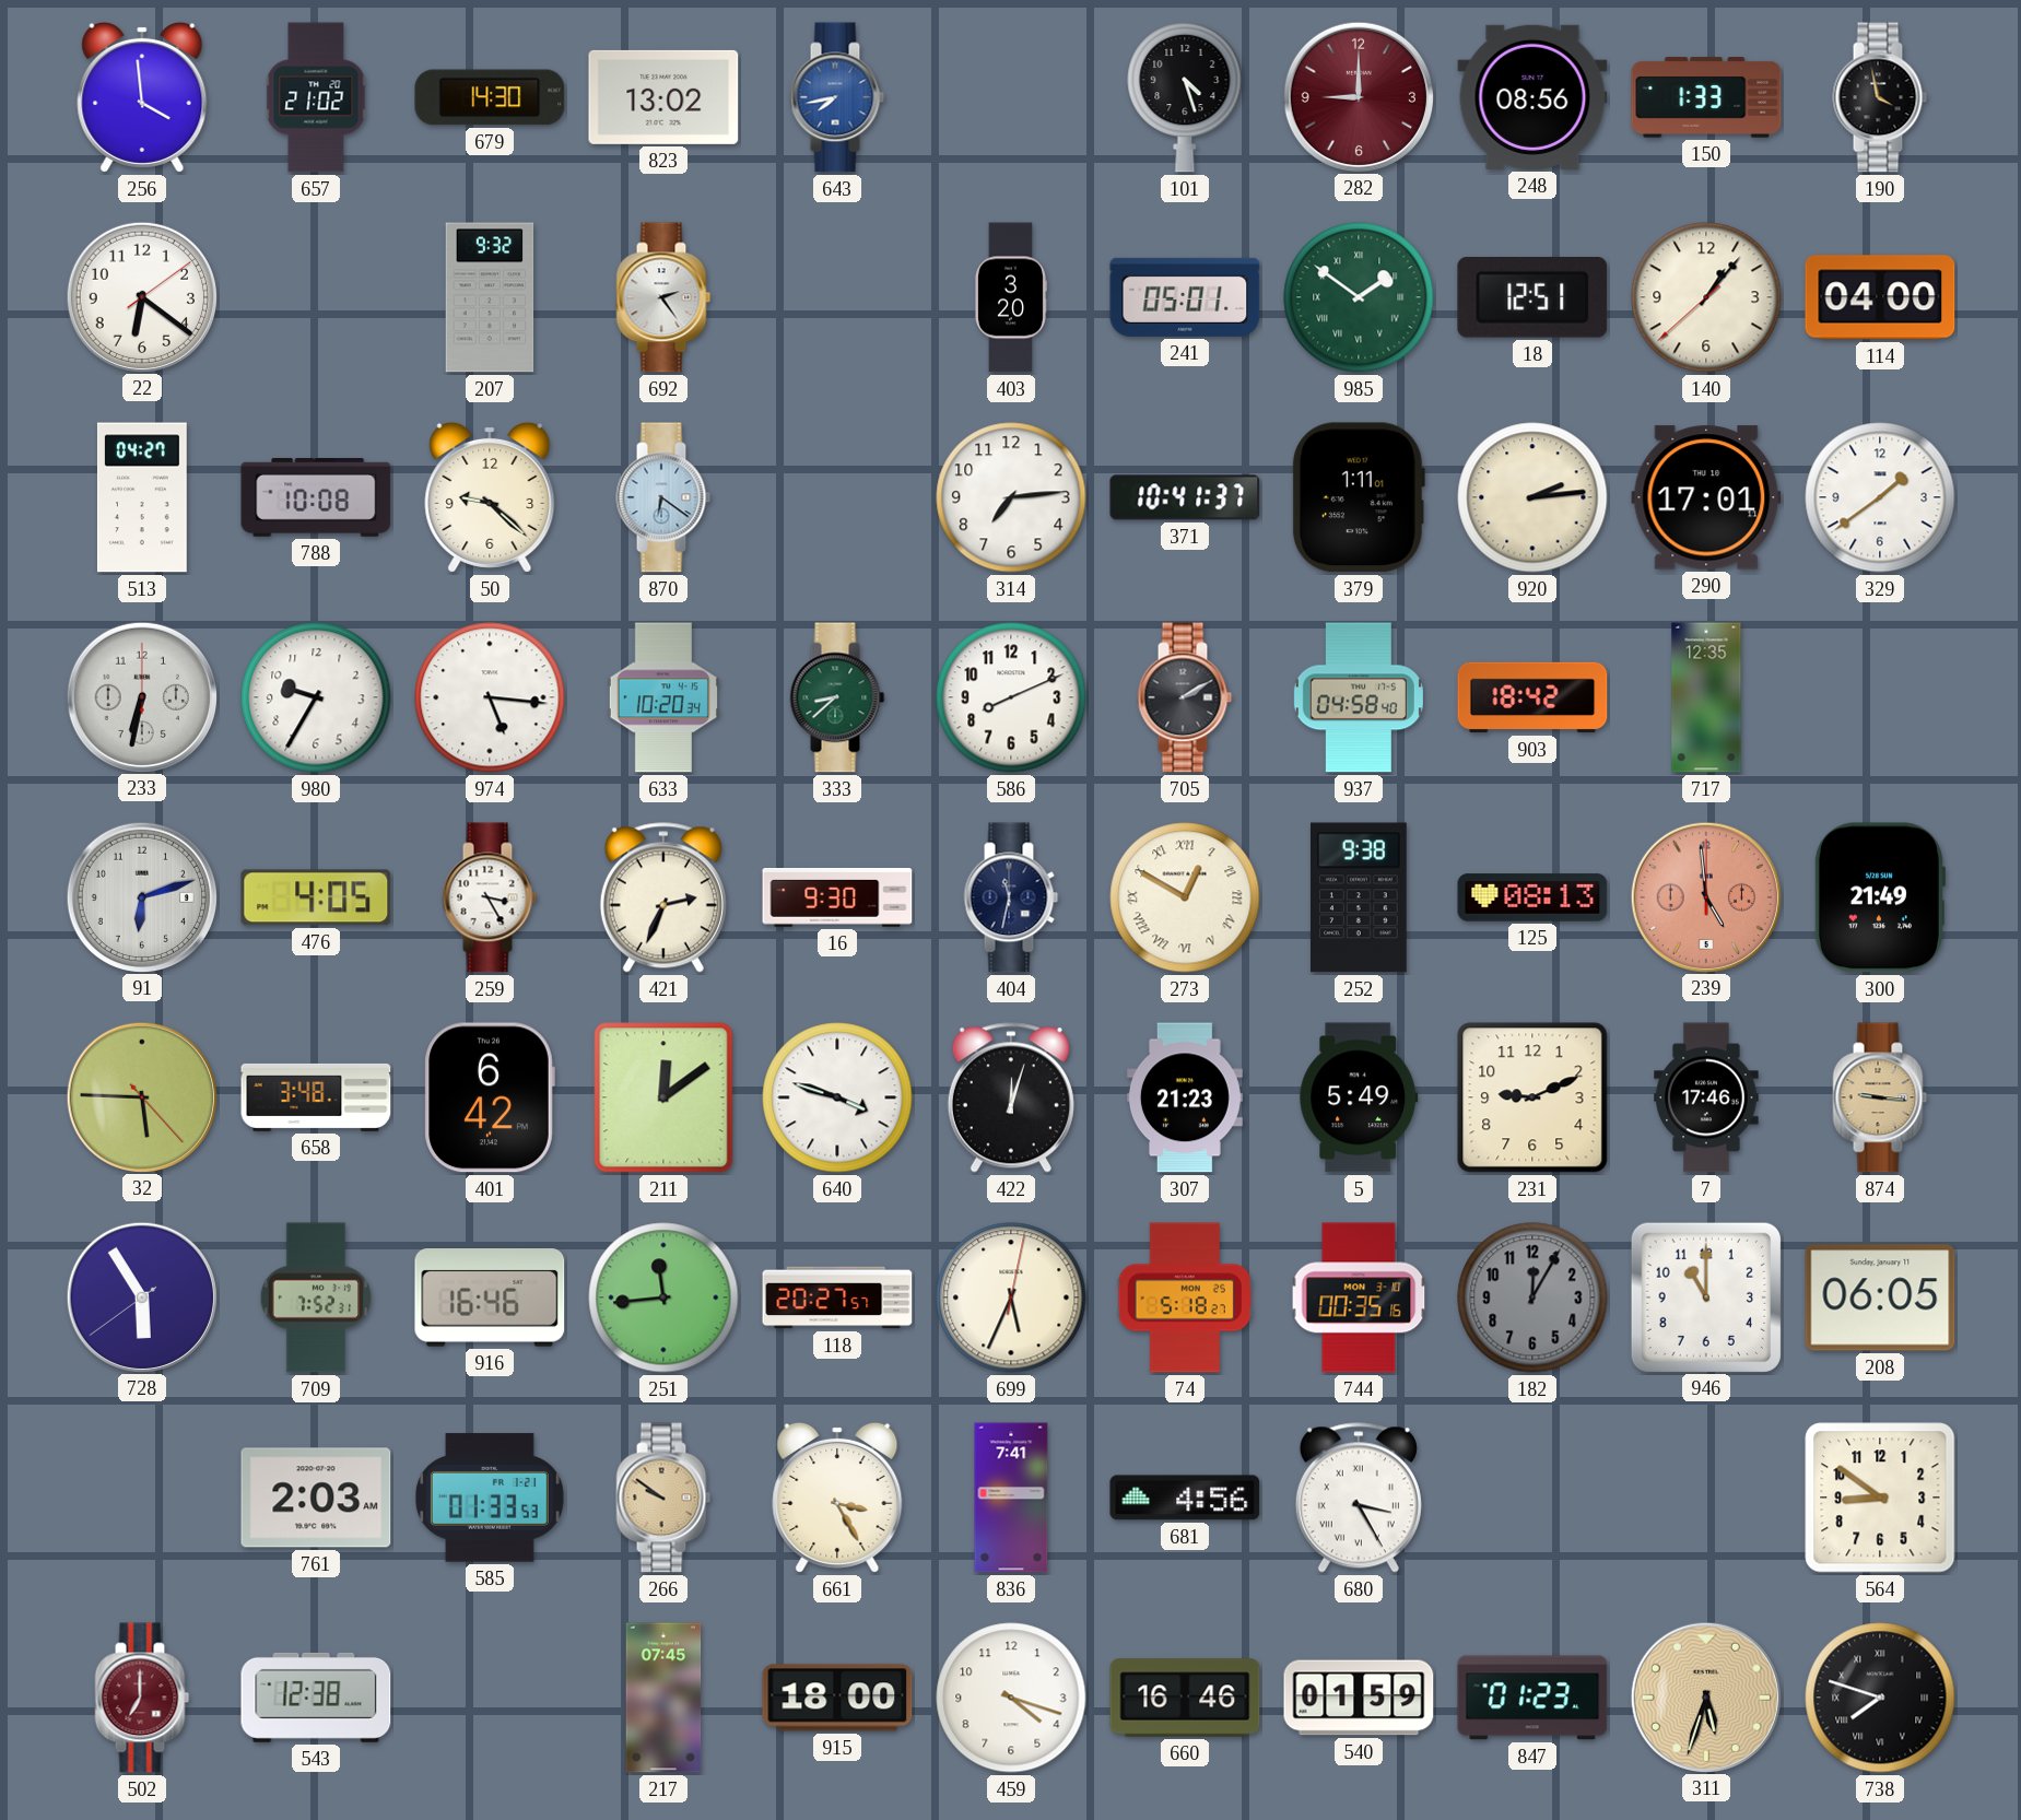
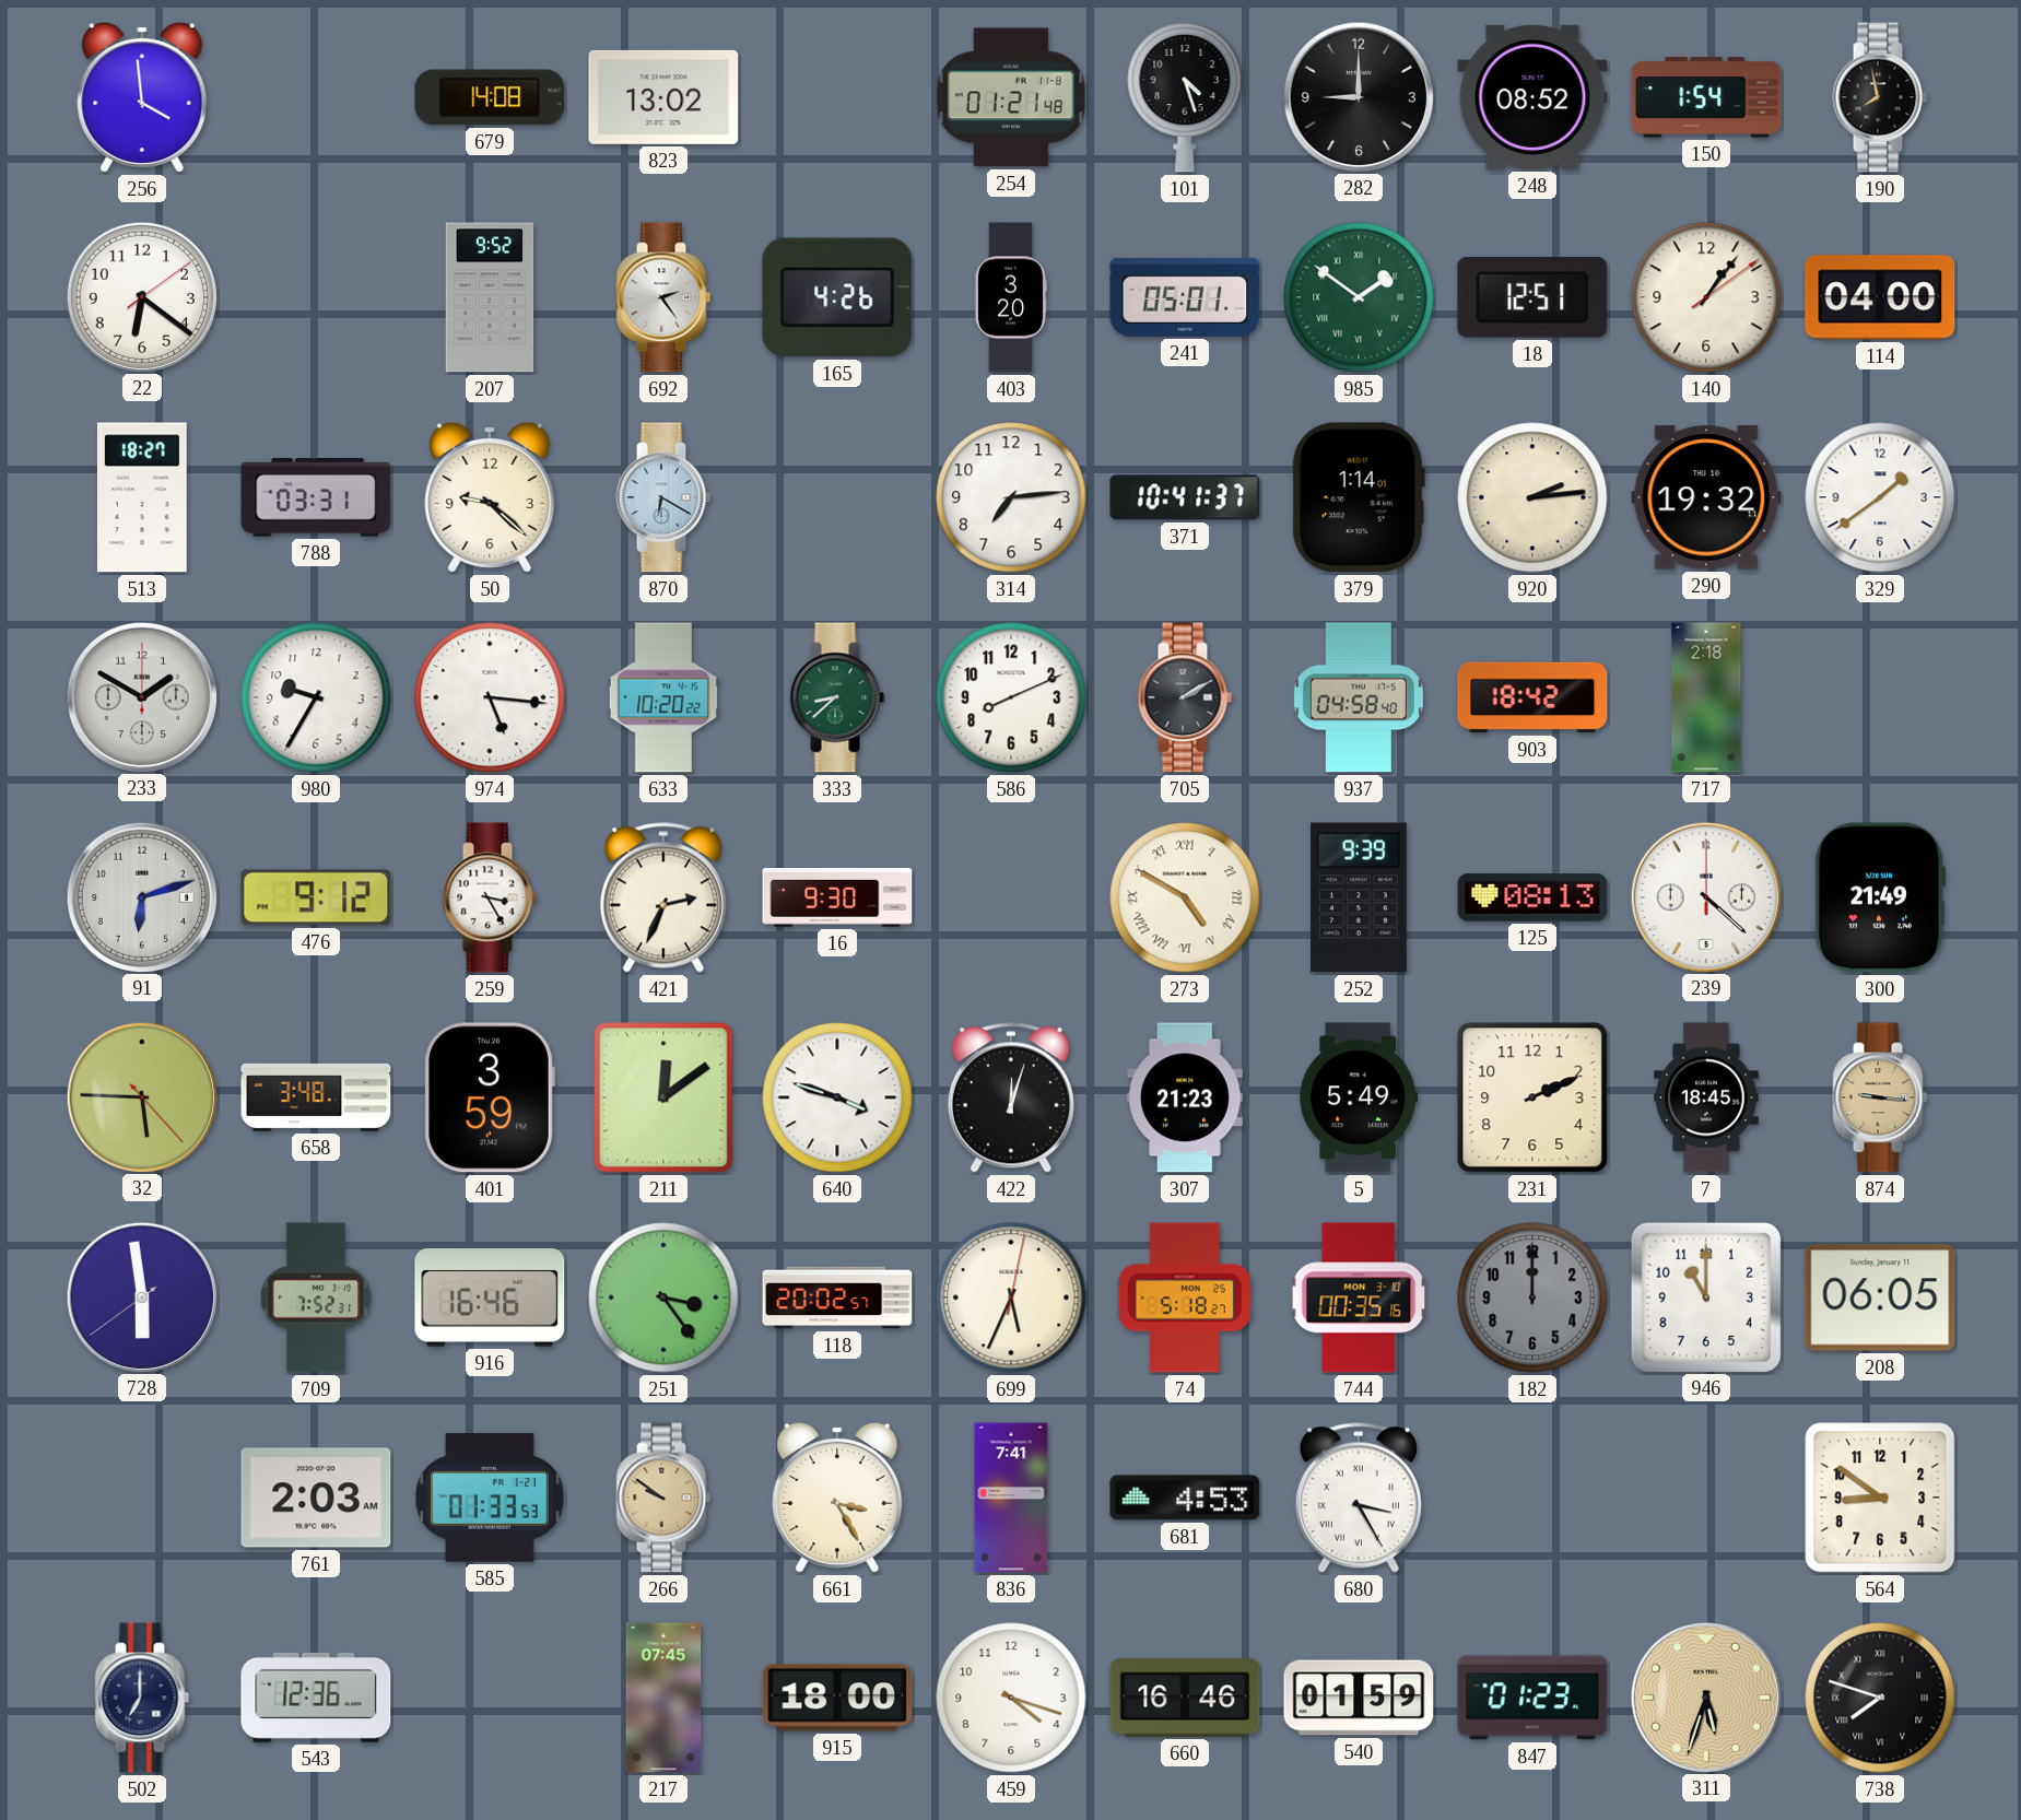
657: 21:02 -> none (316, 97)
679: 14:30 -> 14:08 (490, 97)
643: 7:43 -> none (837, 97)
254: none -> 01:21 (1011, 97)
282 dial: burgundy -> black (1358, 96)
248: 08:56 -> 08:52 (1532, 97)
150: 1:33 -> 1:54 (1706, 97)
190: 3:58 -> 7:58 (1880, 97)
207: 9:32 -> 9:52 (490, 297)
165: none -> 4:26 (837, 297)
140: 1:06:38 -> 1:06:09 (1706, 297)
513: 04:27 -> 18:27 (142, 497)
788: 10:08 -> 03:31 (316, 498)
870: 6:21 -> 6:20 (663, 497)
379: 1:11 -> 1:14 (1359, 497)
290: 17:01 -> 19:32 (1706, 497)
233: 6:32 -> 1:50 (141, 696)
633: 10:20:34 -> 10:20:22 (663, 697)
717: 12:35 -> 2:18 (1706, 697)
476: 4:05 -> 9:12 (316, 897)
404: 11:32 -> none (1011, 897)
273: 12:50 -> 4:50 (1185, 897)
252: 9:38 -> 9:39 (1359, 897)
239: 4:59 -> 4:22 (1705, 896)
239 dial: salmon -> white (1705, 896)
401: 6:42 -> 3:59 (490, 1097)
231: 9:11 -> 2:11 (1532, 1097)
7: 17:46 -> 18:45 (1706, 1097)
728: 5:54 -> 5:58 (141, 1296)
251: 11:44 -> 3:24 (663, 1298)
118: 20:27 -> 20:02 (837, 1298)
182: 12:05 -> 12:00 (1532, 1298)
681: 4:56 -> 4:53 (1185, 1498)
502 dial: burgundy -> navy (142, 1698)
543: 12:38 -> 12:36 (316, 1698)
